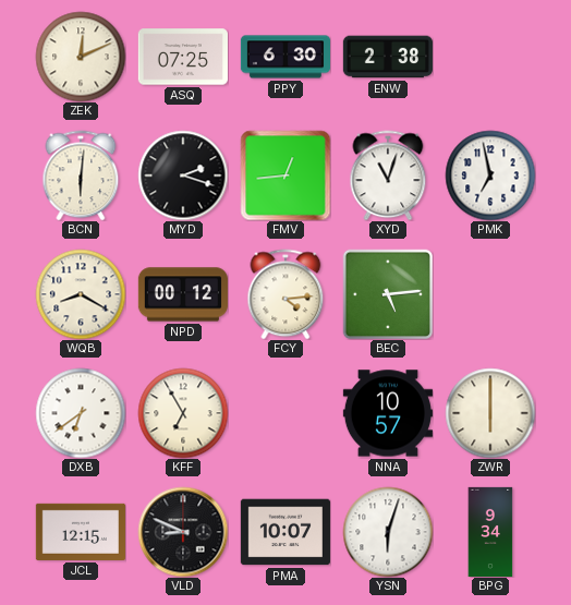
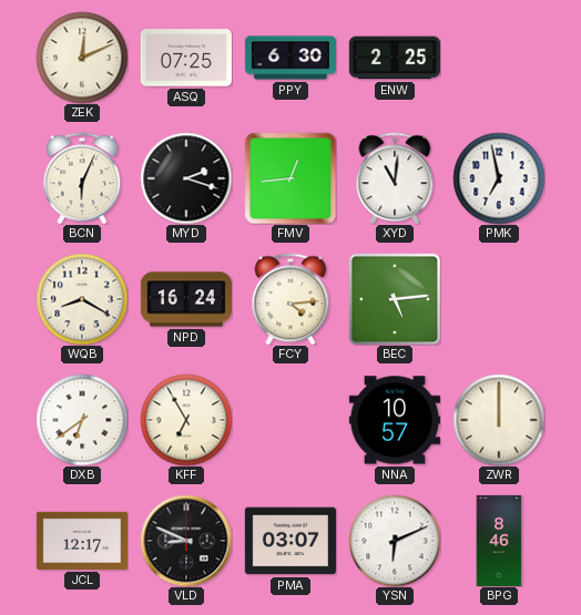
ENW: 2:38 -> 2:25 (395, 58)
BCN: 6:01 -> 6:04 (82, 178)
XYD: 11:03 -> 11:01 (395, 178)
NPD: 00:12 -> 16:24 (186, 299)
ZWR: 6:00 -> 12:00 (499, 420)
JCL: 12:15 -> 12:17 (82, 541)
PMA: 10:07 -> 03:07 (290, 541)
YSN: 6:03 -> 6:11 (395, 541)
BPG: 9:34 -> 8:46 (499, 540)
